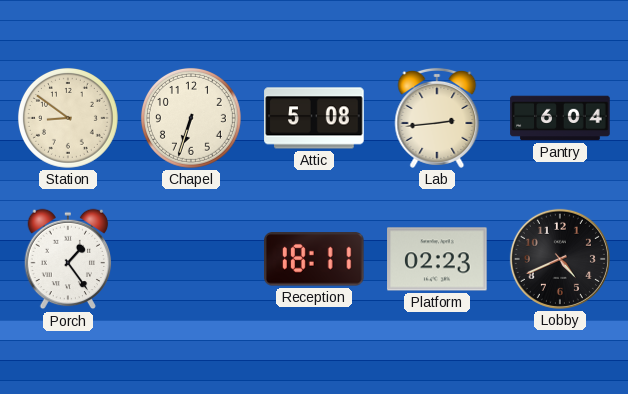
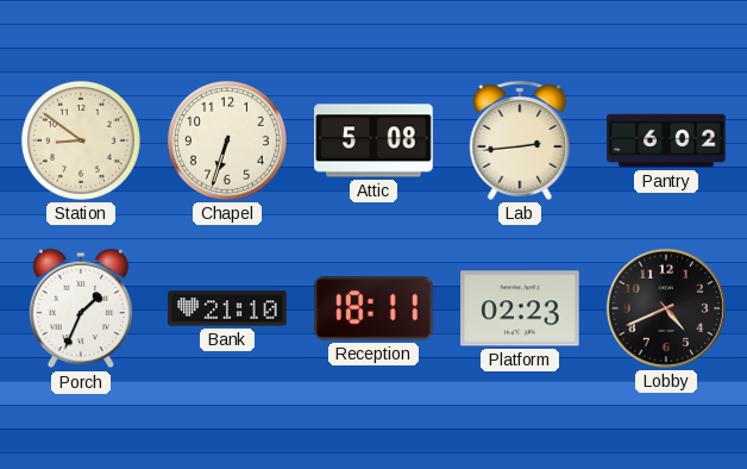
Pantry: 6:04 -> 6:02 (666, 140)
Porch: 1:24 -> 1:34 (81, 308)
Bank: none -> 21:10 (227, 308)
